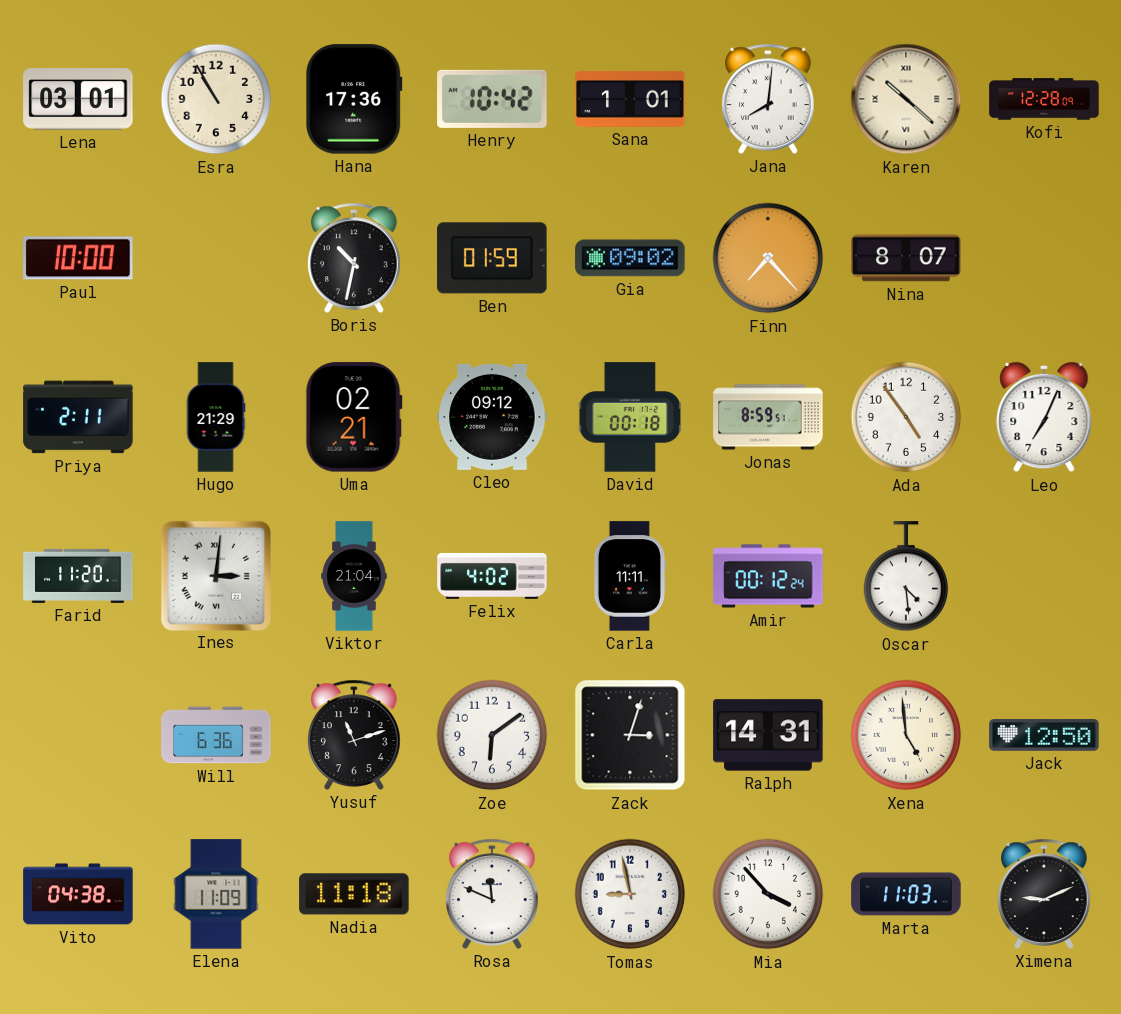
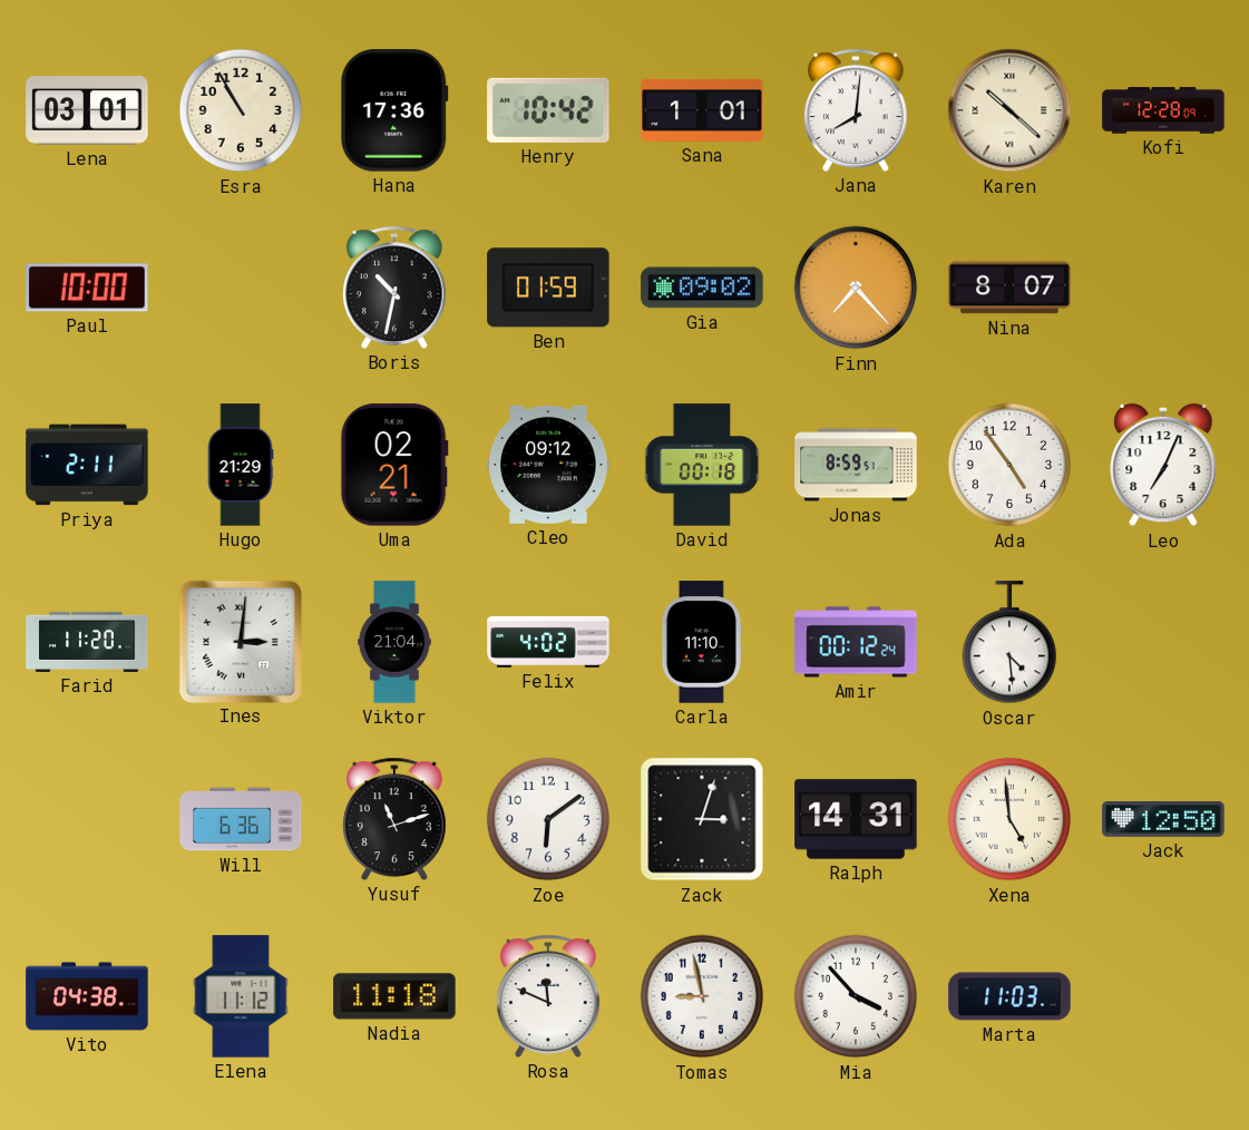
Carla: 11:11 -> 11:10 (701, 642)
Elena: 11:09 -> 11:12 (241, 996)
Ximena: 9:11 -> none (1044, 894)
